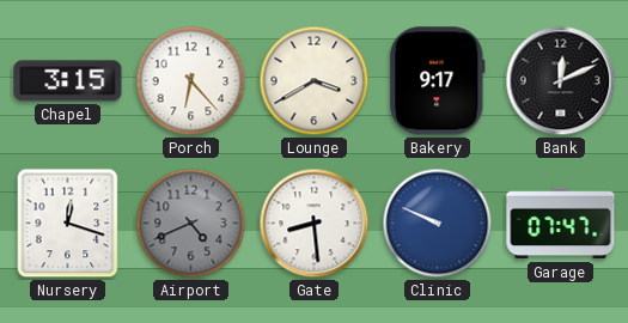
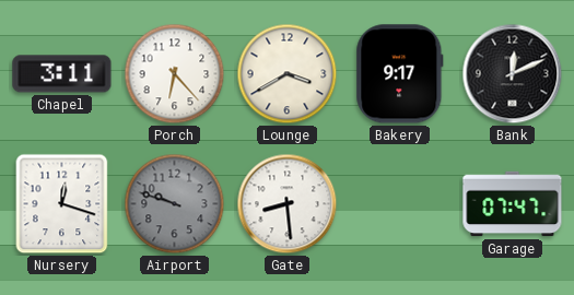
Chapel: 3:15 -> 3:11 (62, 74)
Airport: 4:41 -> 9:48 (175, 204)
Clinic: 9:49 -> none (438, 224)
